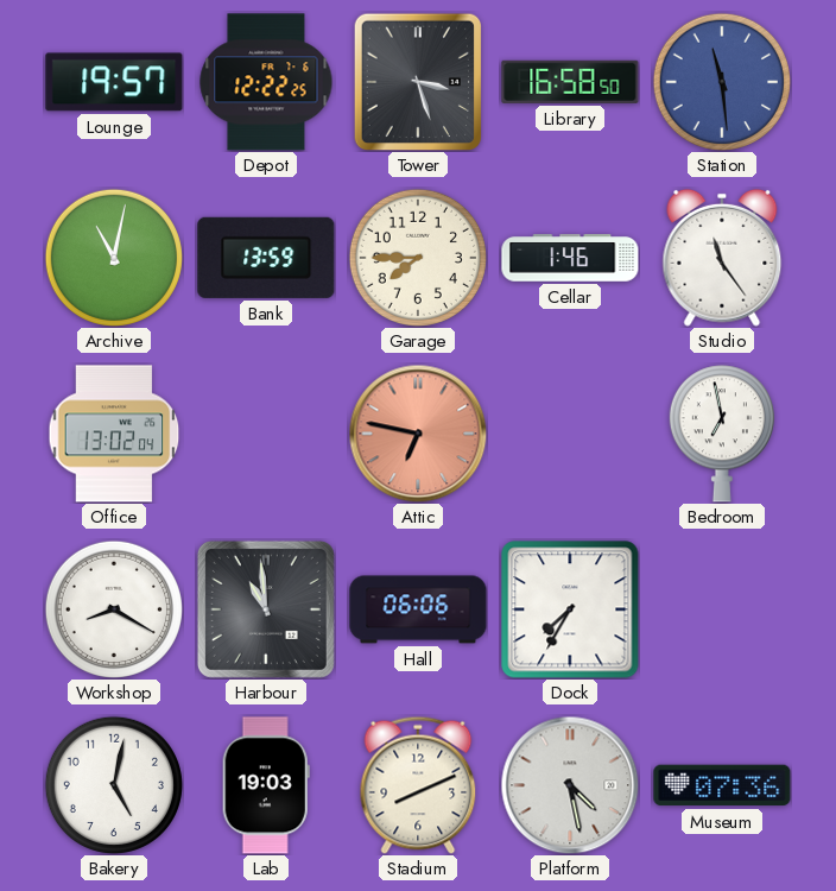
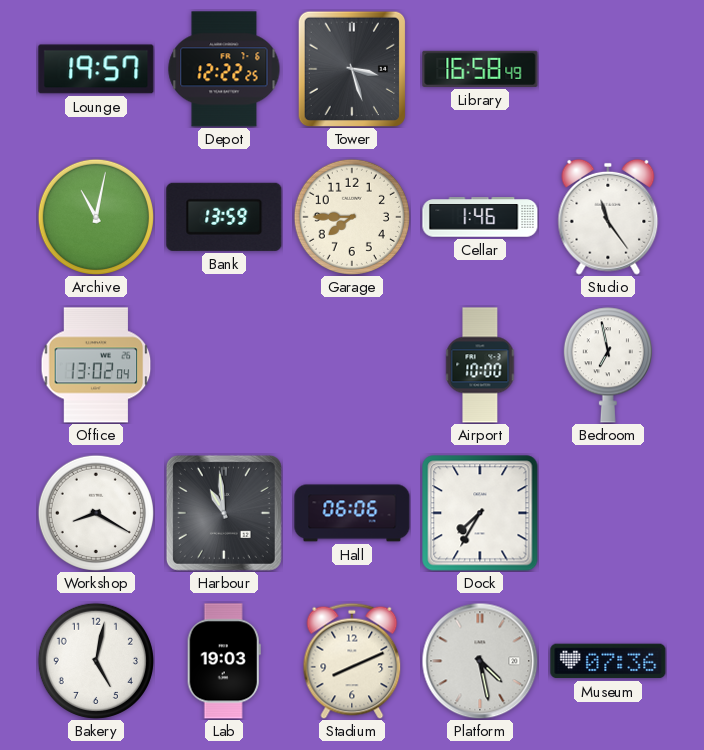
Library: 16:58:50 -> 16:58:49 (480, 69)
Station: 11:29 -> none (722, 82)
Attic: 6:47 -> none (418, 434)
Airport: none -> 10:00 (480, 365)
